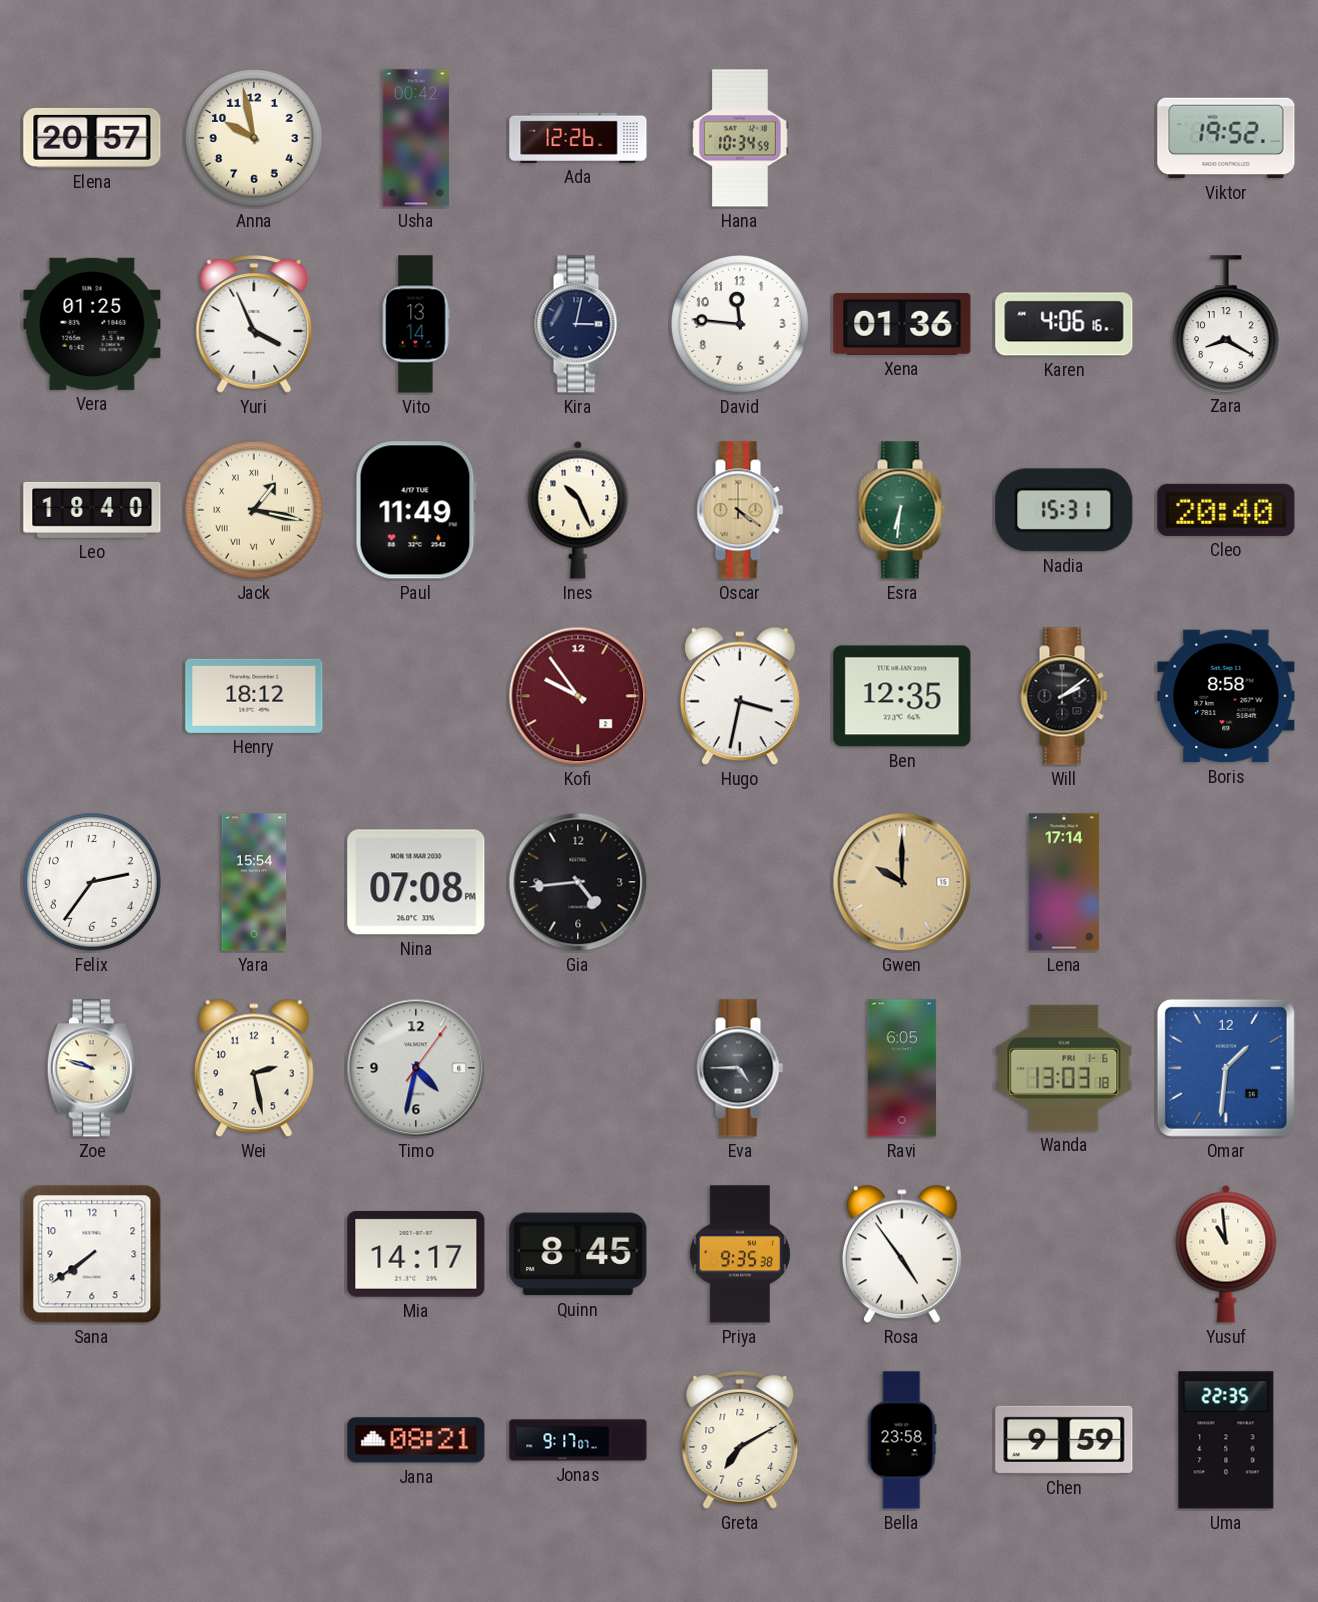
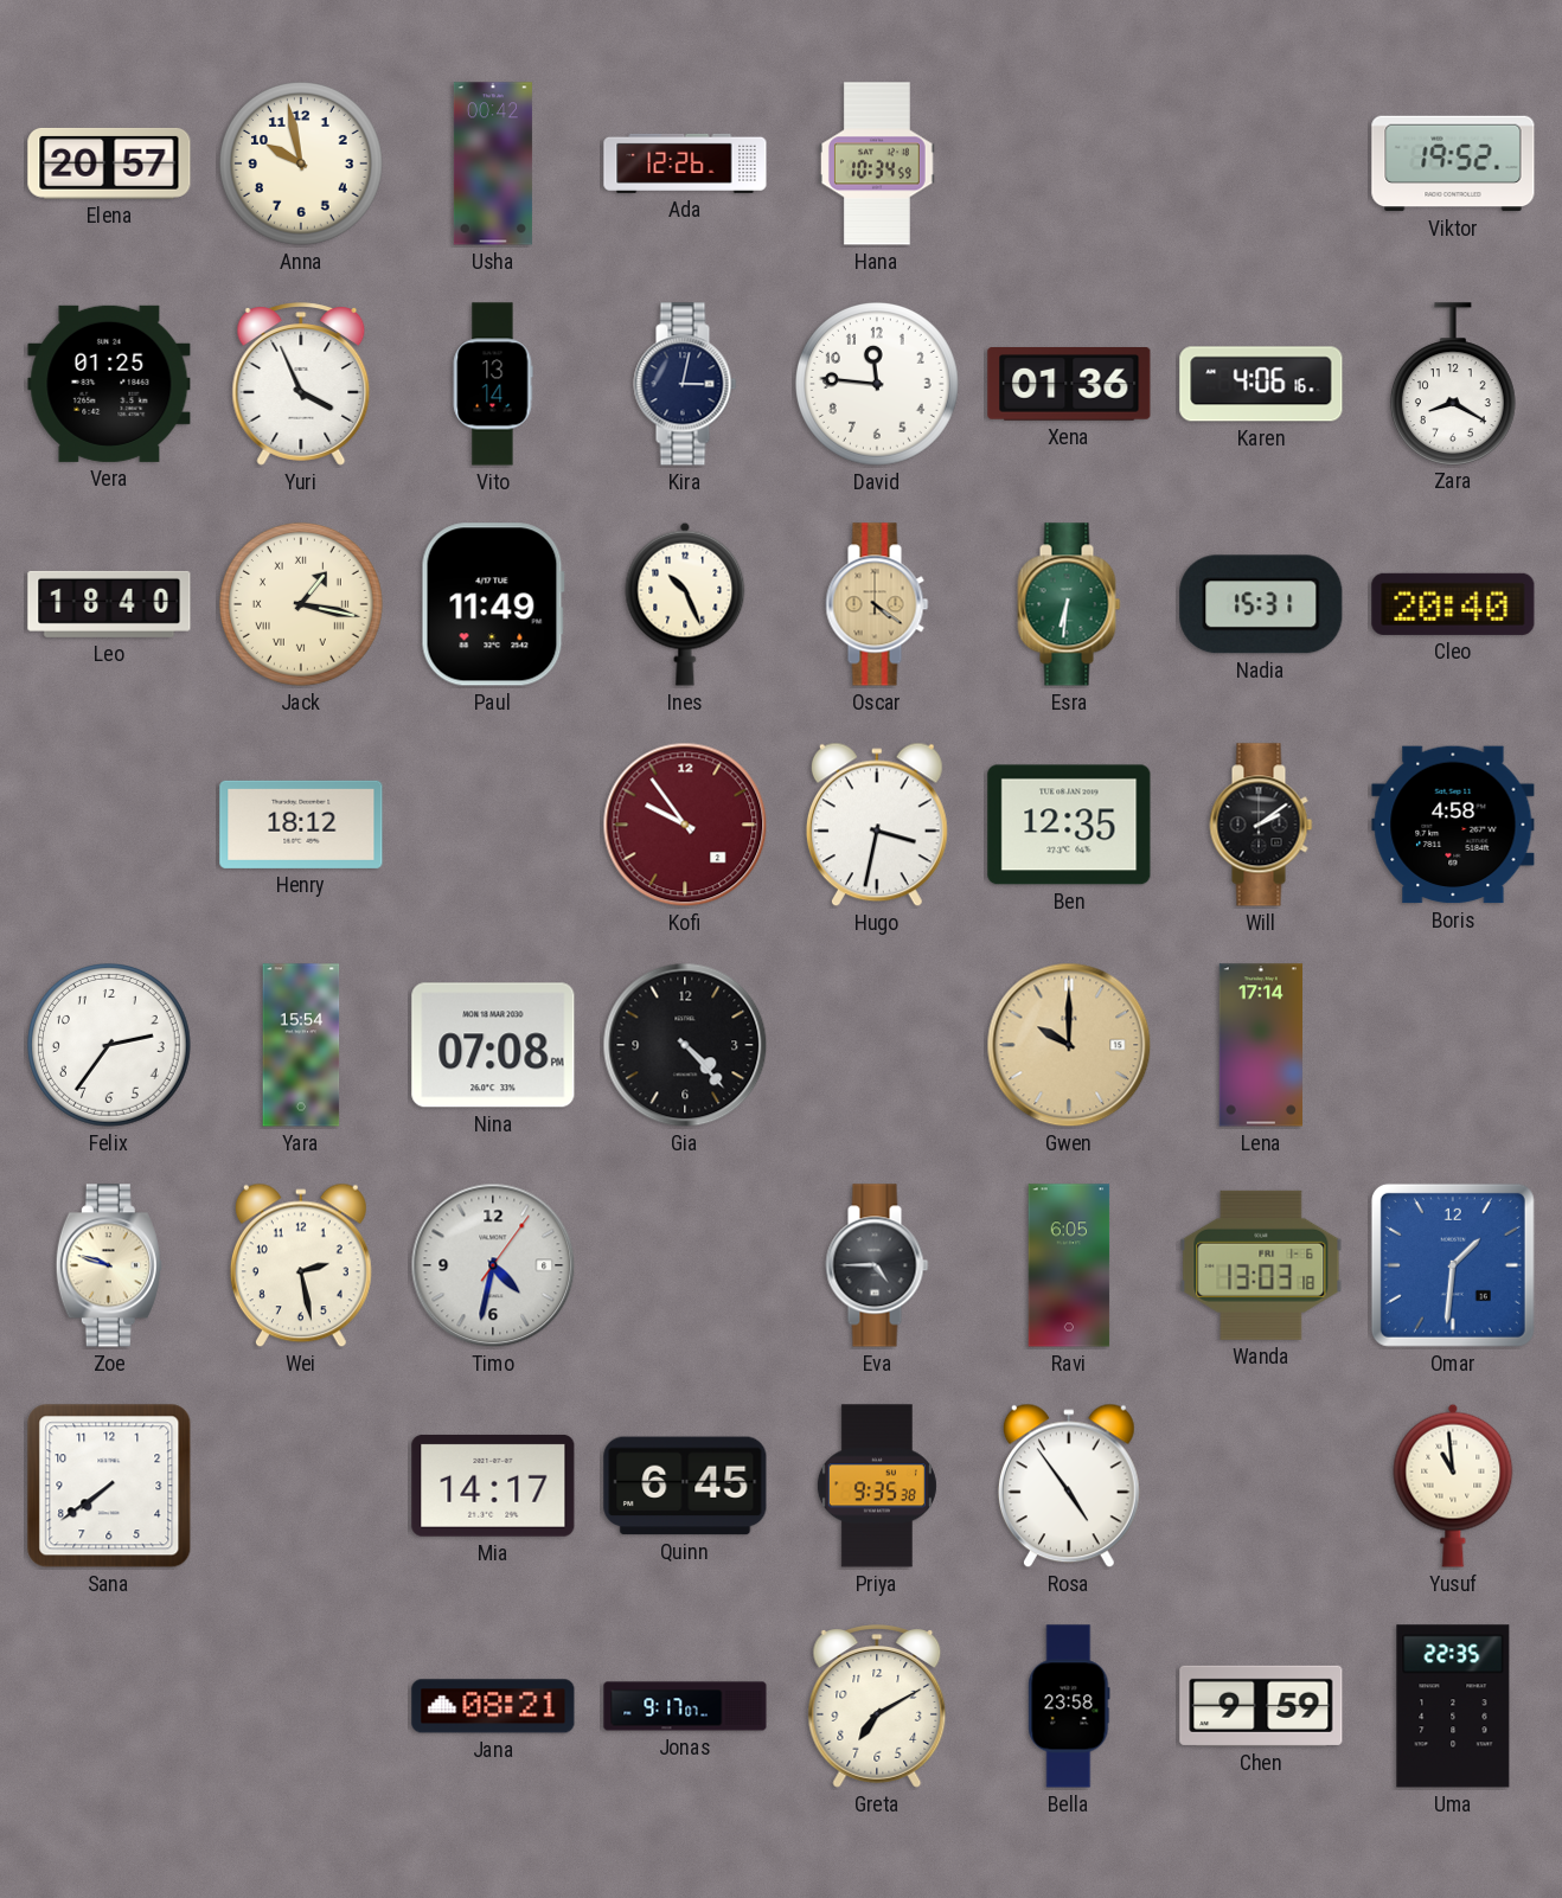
Boris: 8:58 -> 4:58 (1453, 825)
Gia: 4:44 -> 4:23 (685, 1045)
Quinn: 8:45 -> 6:45 (685, 1486)
